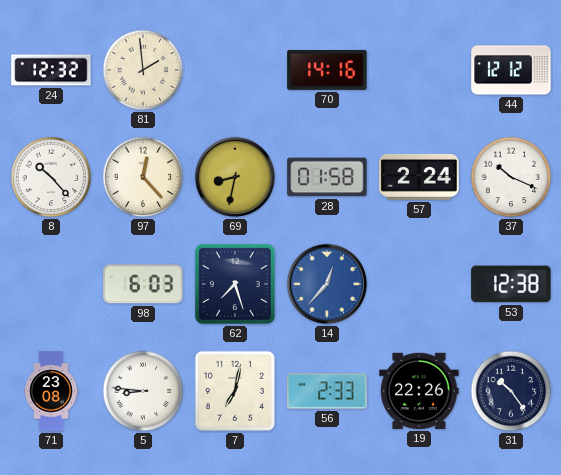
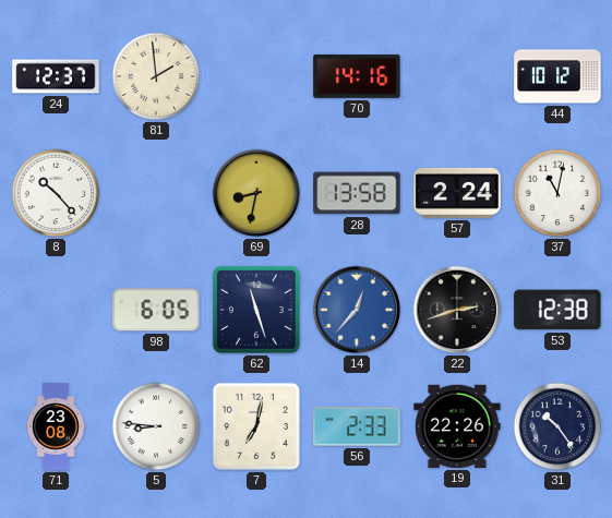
24: 12:32 -> 12:37 (56, 76)
44: 12:12 -> 10:12 (557, 76)
97: 12:23 -> none (143, 177)
28: 01:58 -> 13:58 (357, 193)
37: 10:19 -> 11:02 (557, 193)
98: 6:03 -> 6:05 (156, 310)
62: 7:27 -> 11:27 (256, 310)
22: none -> 2:42 (457, 310)
